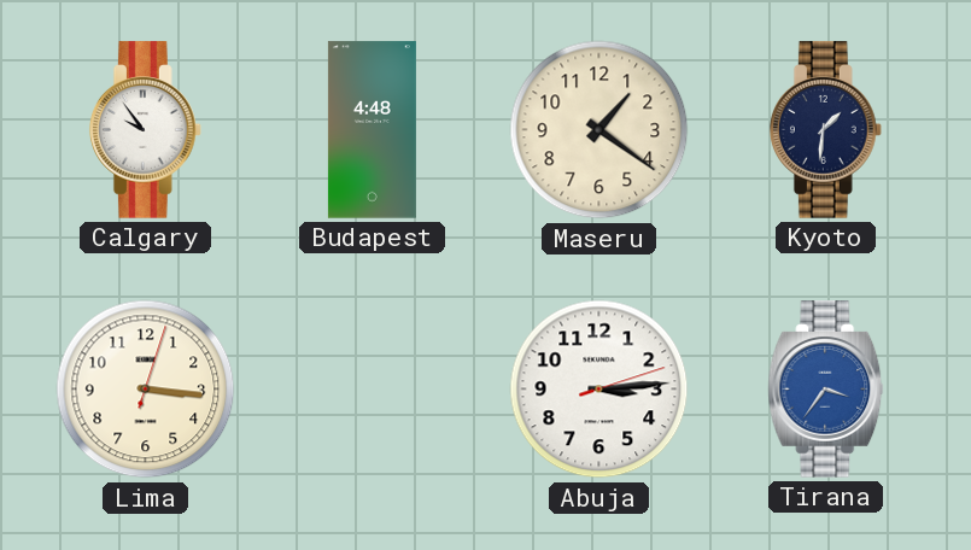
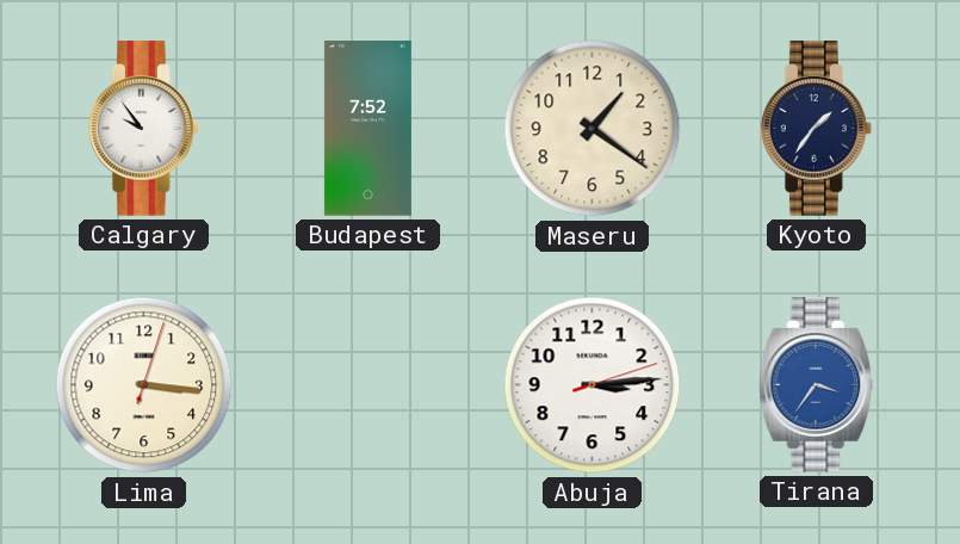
Budapest: 4:48 -> 7:52 (367, 129)
Kyoto: 1:31 -> 1:36 (816, 129)
